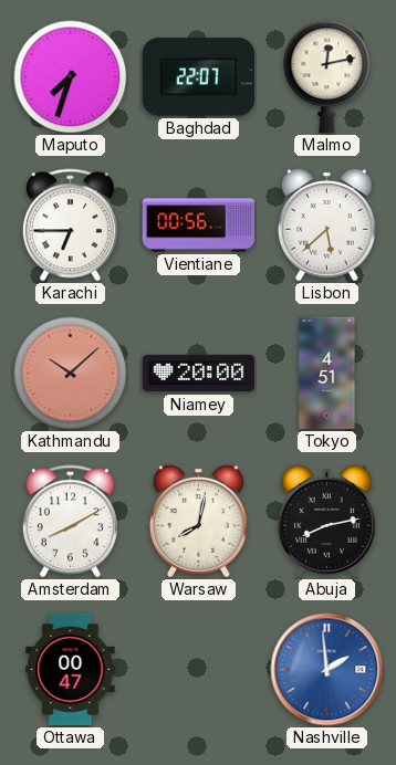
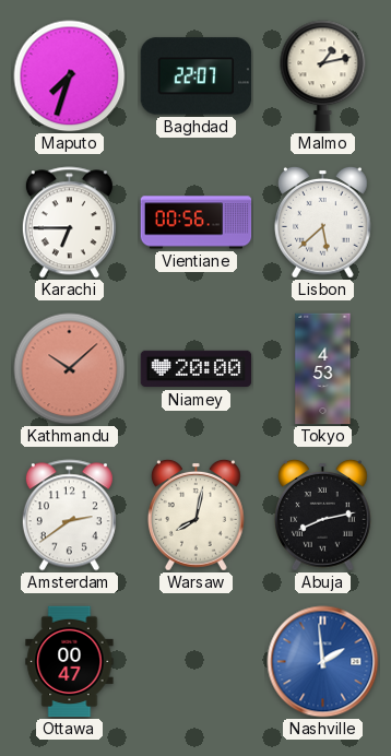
Malmo: 12:13 -> 1:13 (323, 76)
Tokyo: 4:51 -> 4:53 (323, 369)
Amsterdam: 8:10 -> 2:39 (69, 516)
